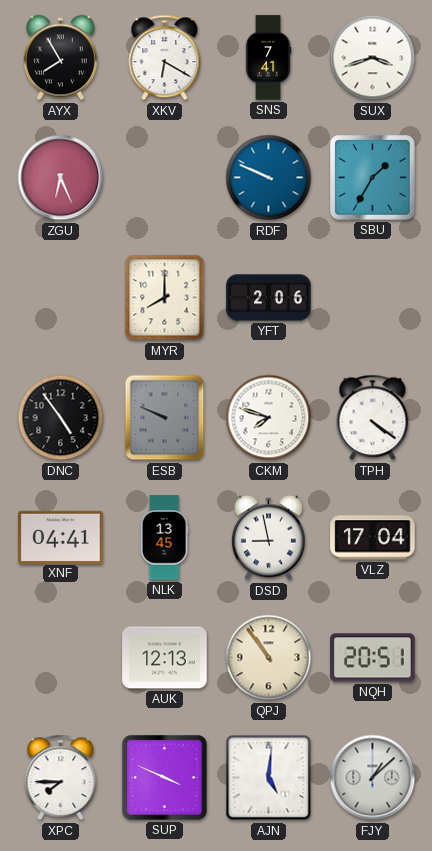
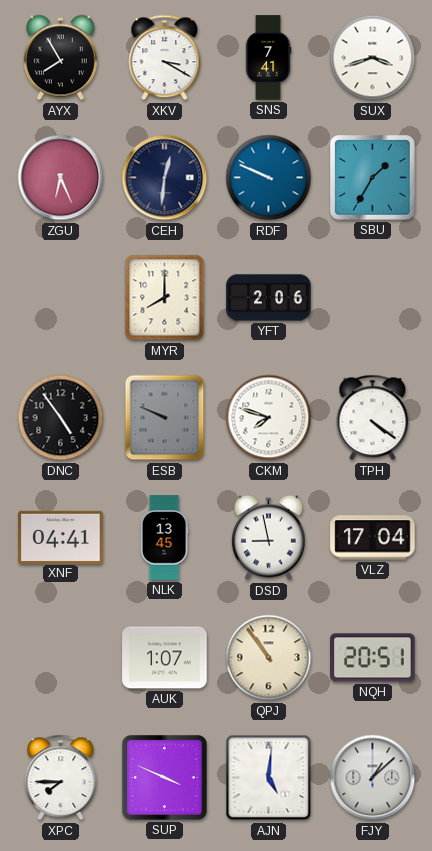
XKV: 6:20 -> 3:20 (165, 58)
CEH: none -> 12:31 (165, 178)
AUK: 12:13 -> 1:07 (165, 658)
